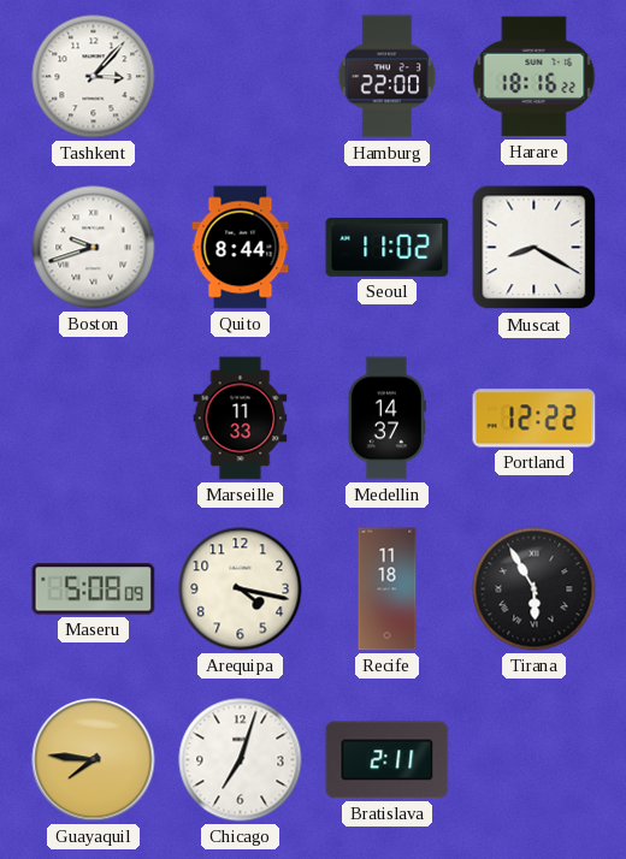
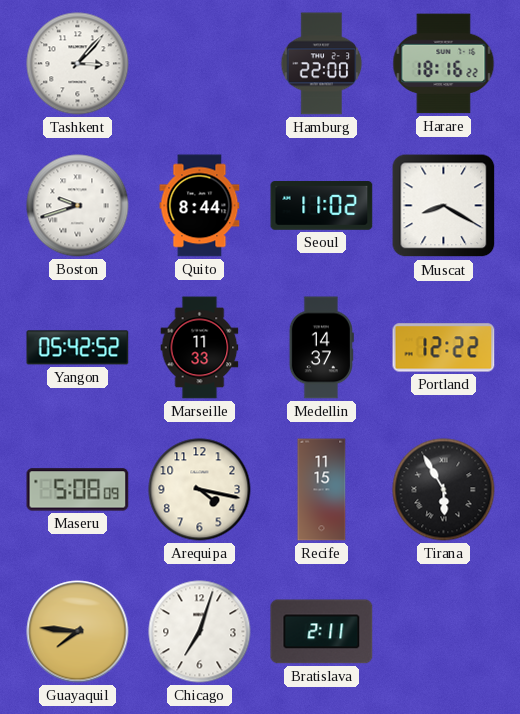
Yangon: none -> 05:42 (78, 348)
Recife: 11:18 -> 11:15 (322, 490)
